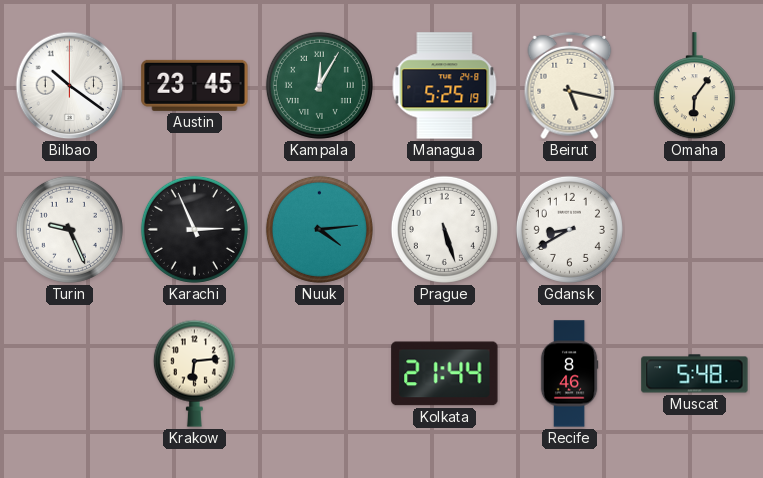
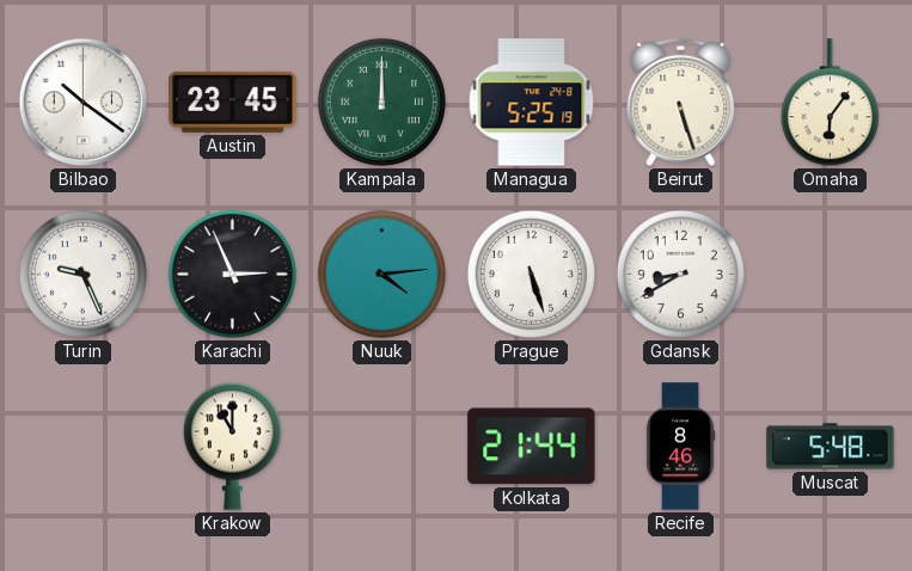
Kampala: 12:05 -> 12:00 (381, 102)
Beirut: 5:17 -> 5:27 (681, 103)
Krakow: 6:14 -> 11:00 (232, 446)
